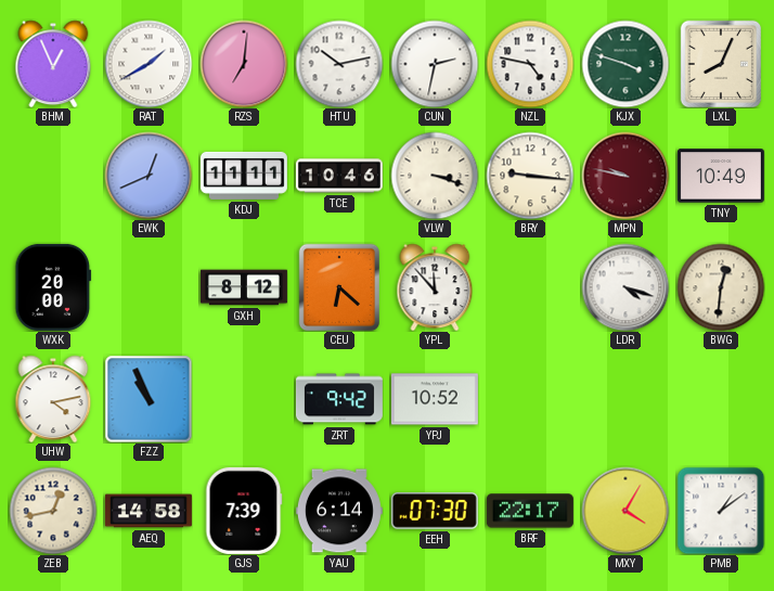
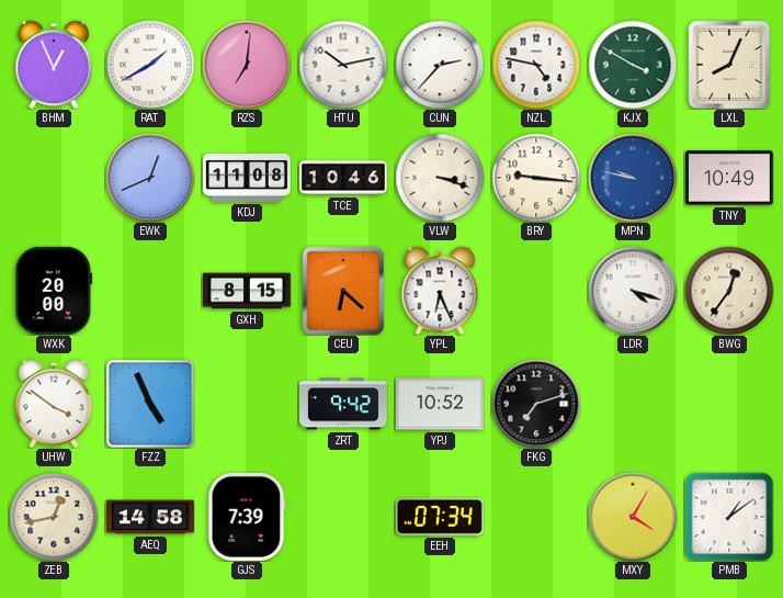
CUN: 2:32 -> 2:37 (440, 65)
KJX: 3:48 -> 3:50 (633, 65)
KDJ: 11:11 -> 11:08 (247, 178)
MPN dial: burgundy -> blue (633, 178)
GXH: 8:12 -> 8:15 (247, 291)
YPL: 11:53 -> 6:26 (440, 291)
BWG: 12:31 -> 12:36 (729, 291)
UHW: 4:13 -> 3:51 (54, 404)
FZZ: 10:56 -> 4:56 (150, 404)
FKG: none -> 7:12 (536, 404)
YAU: 6:14 -> none (339, 511)
EEH: 07:30 -> 07:34 (440, 517)
BRF: 22:17 -> none (530, 511)
